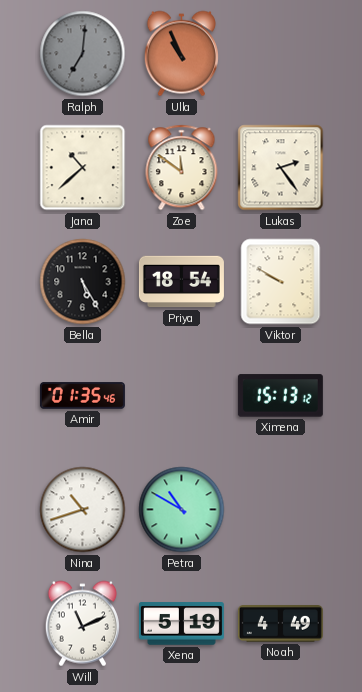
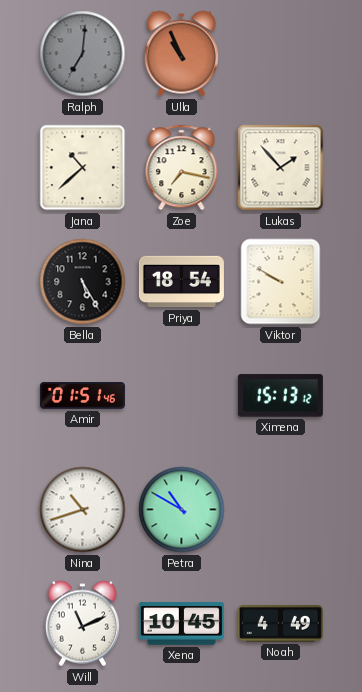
Zoe: 11:51 -> 7:17 (182, 168)
Lukas: 2:24 -> 1:53 (281, 168)
Amir: 01:35 -> 01:51 (82, 396)
Xena: 5:19 -> 10:45 (181, 624)
